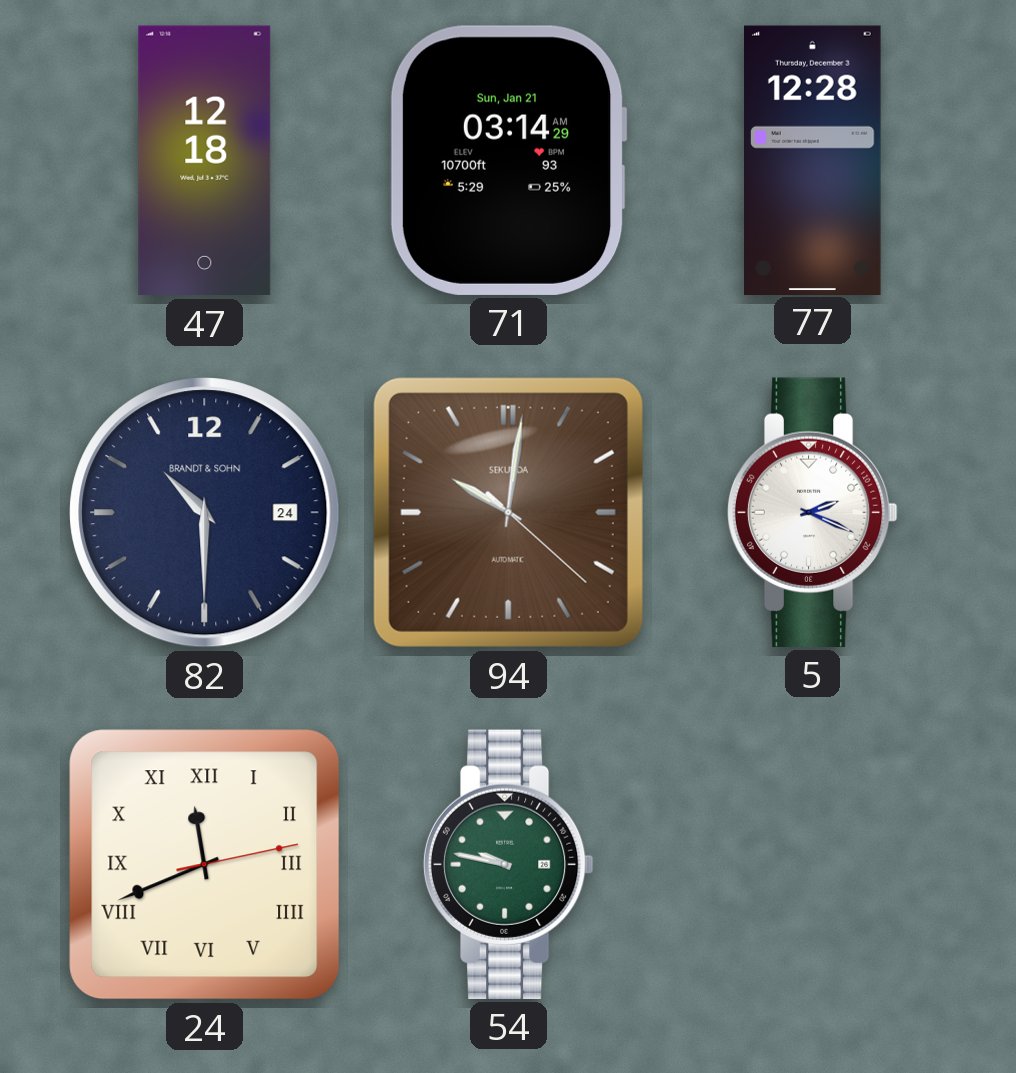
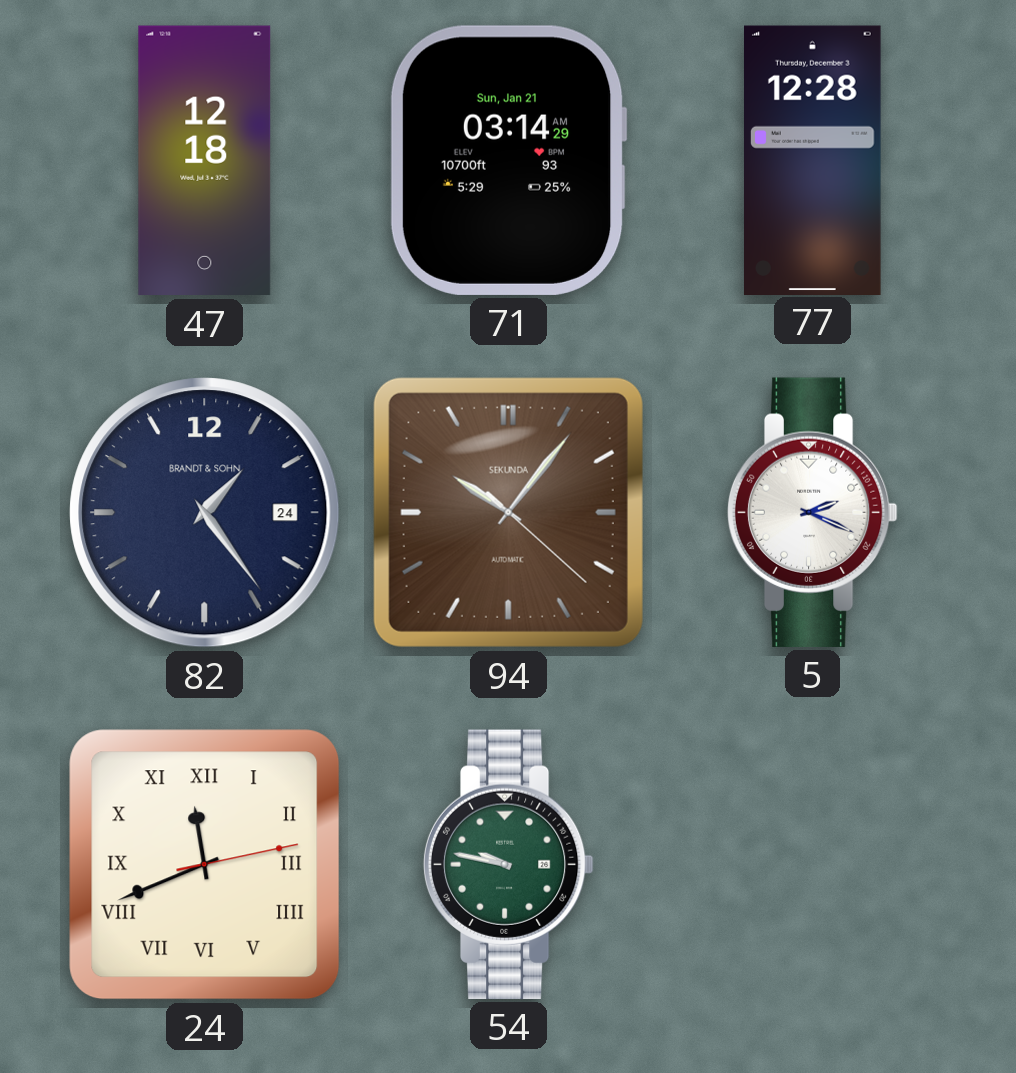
82: 10:30 -> 1:24 (205, 513)
94: 10:01 -> 10:06 (508, 512)
